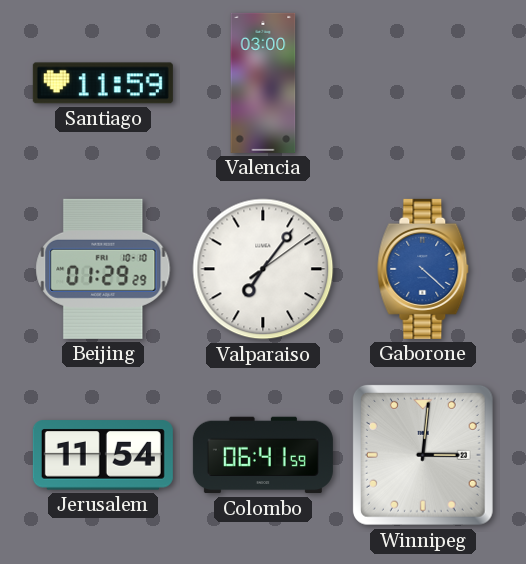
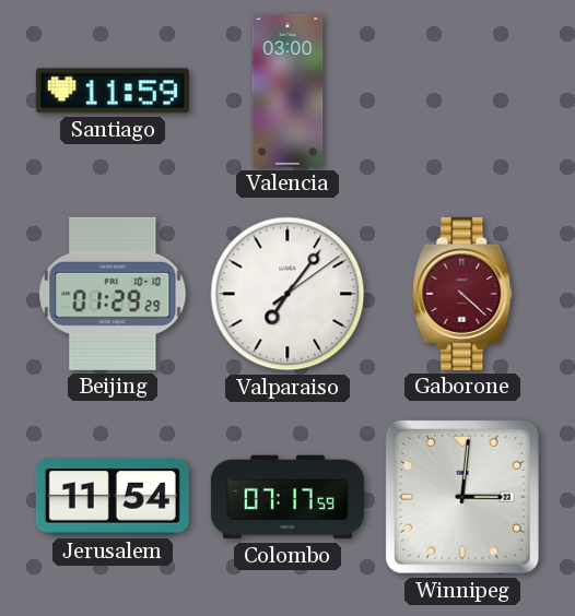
Gaborone dial: blue -> burgundy (462, 294)
Colombo: 06:41 -> 07:17 (287, 497)
